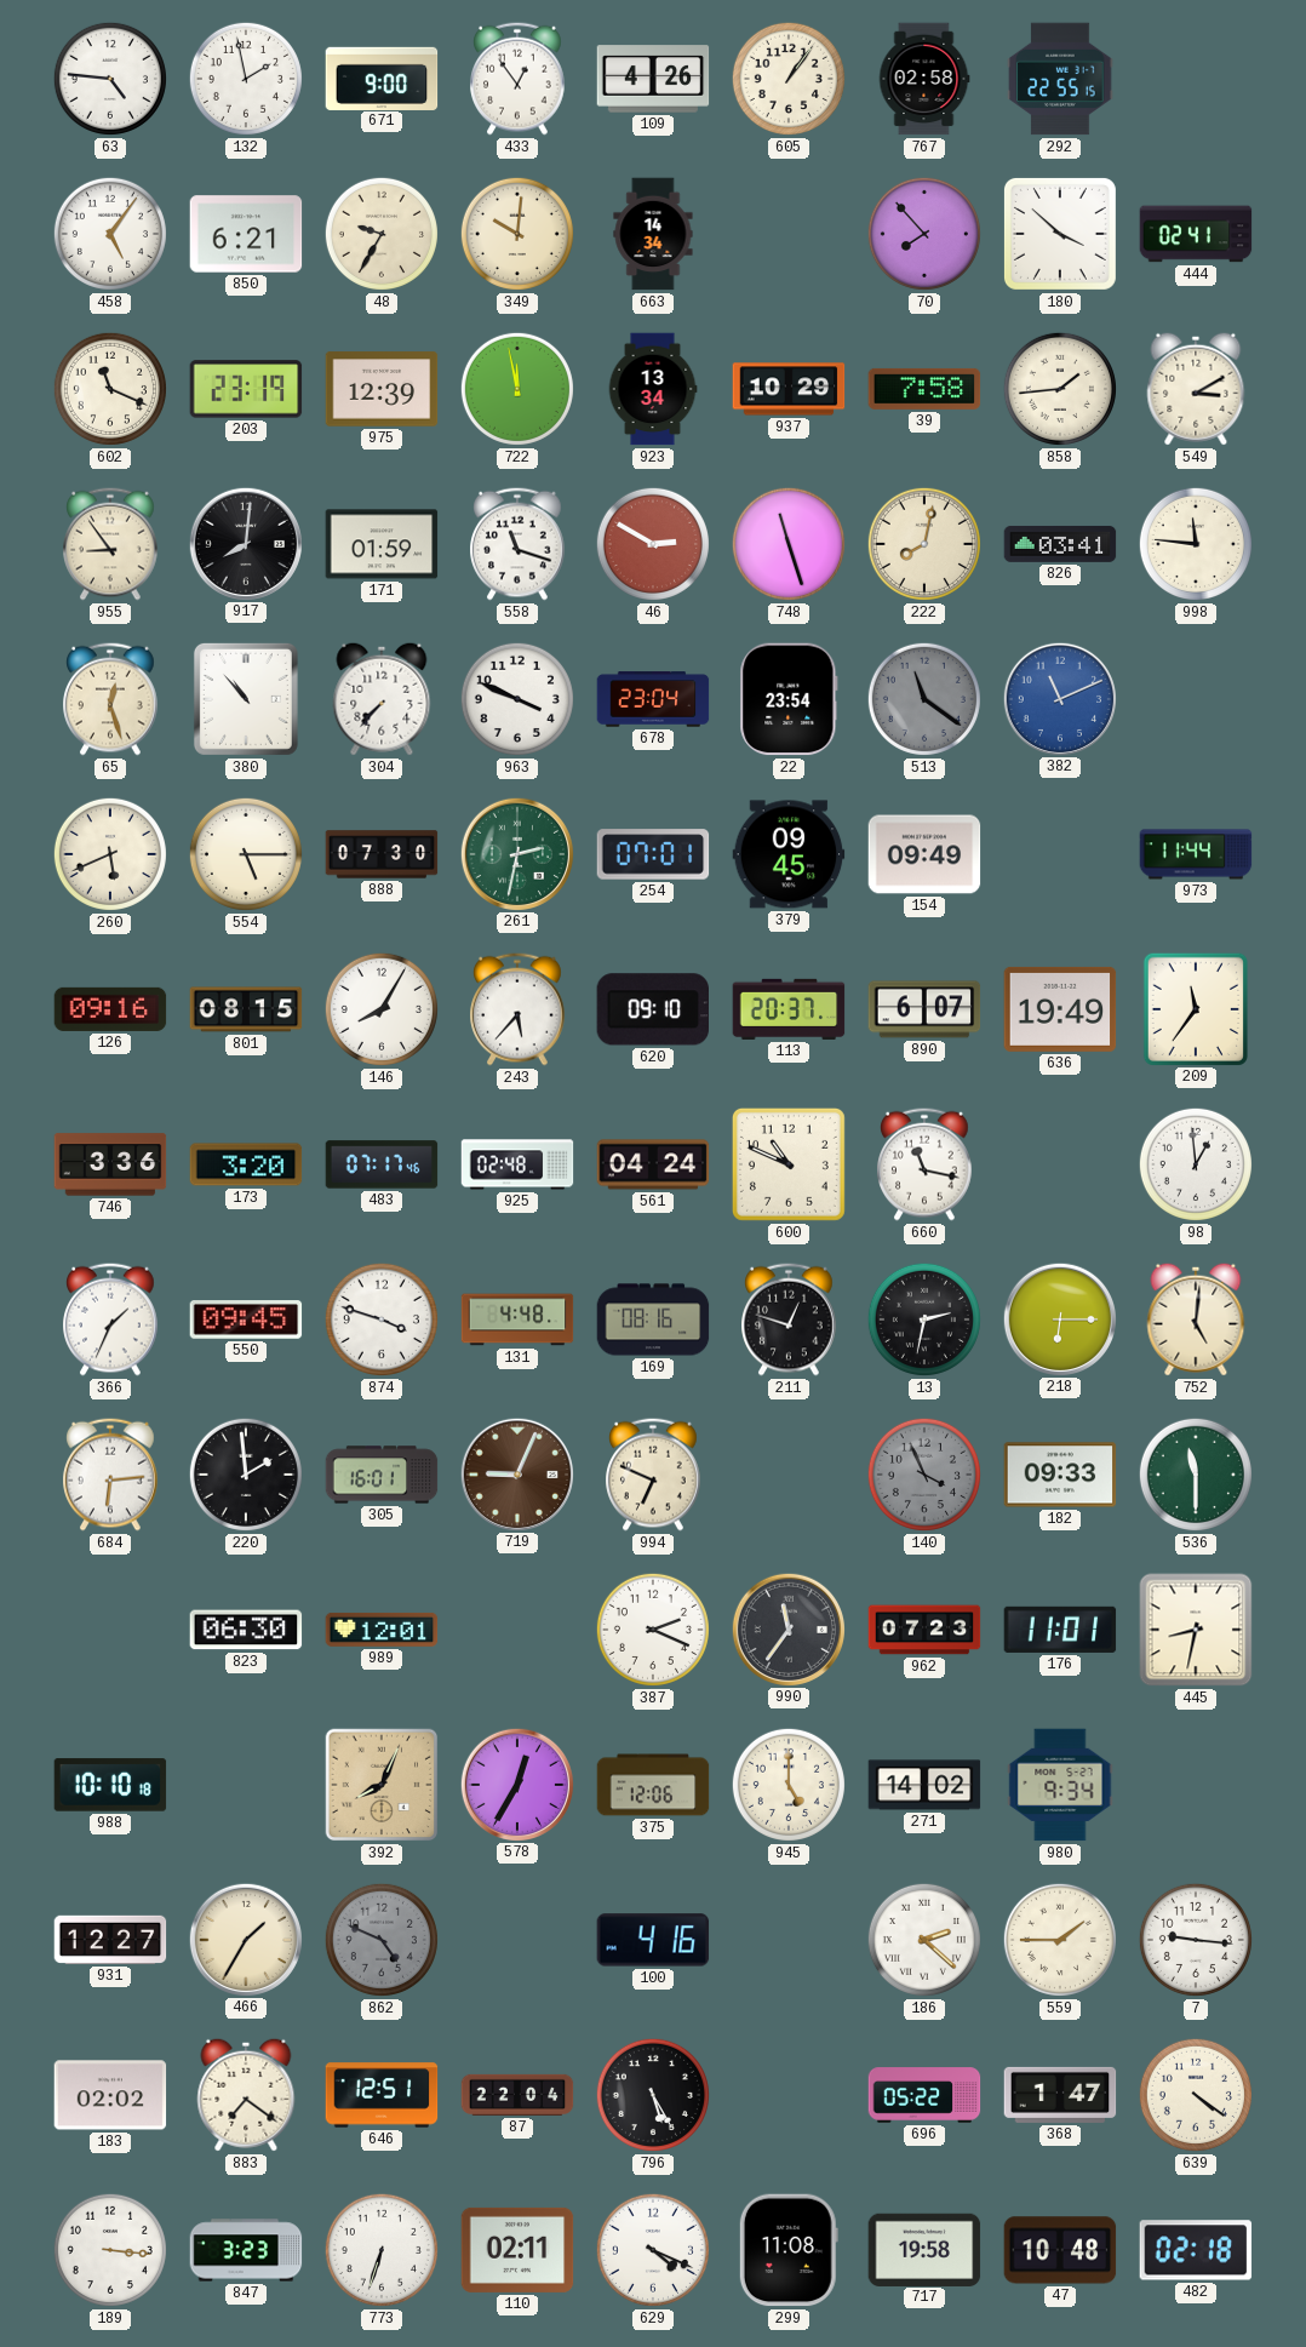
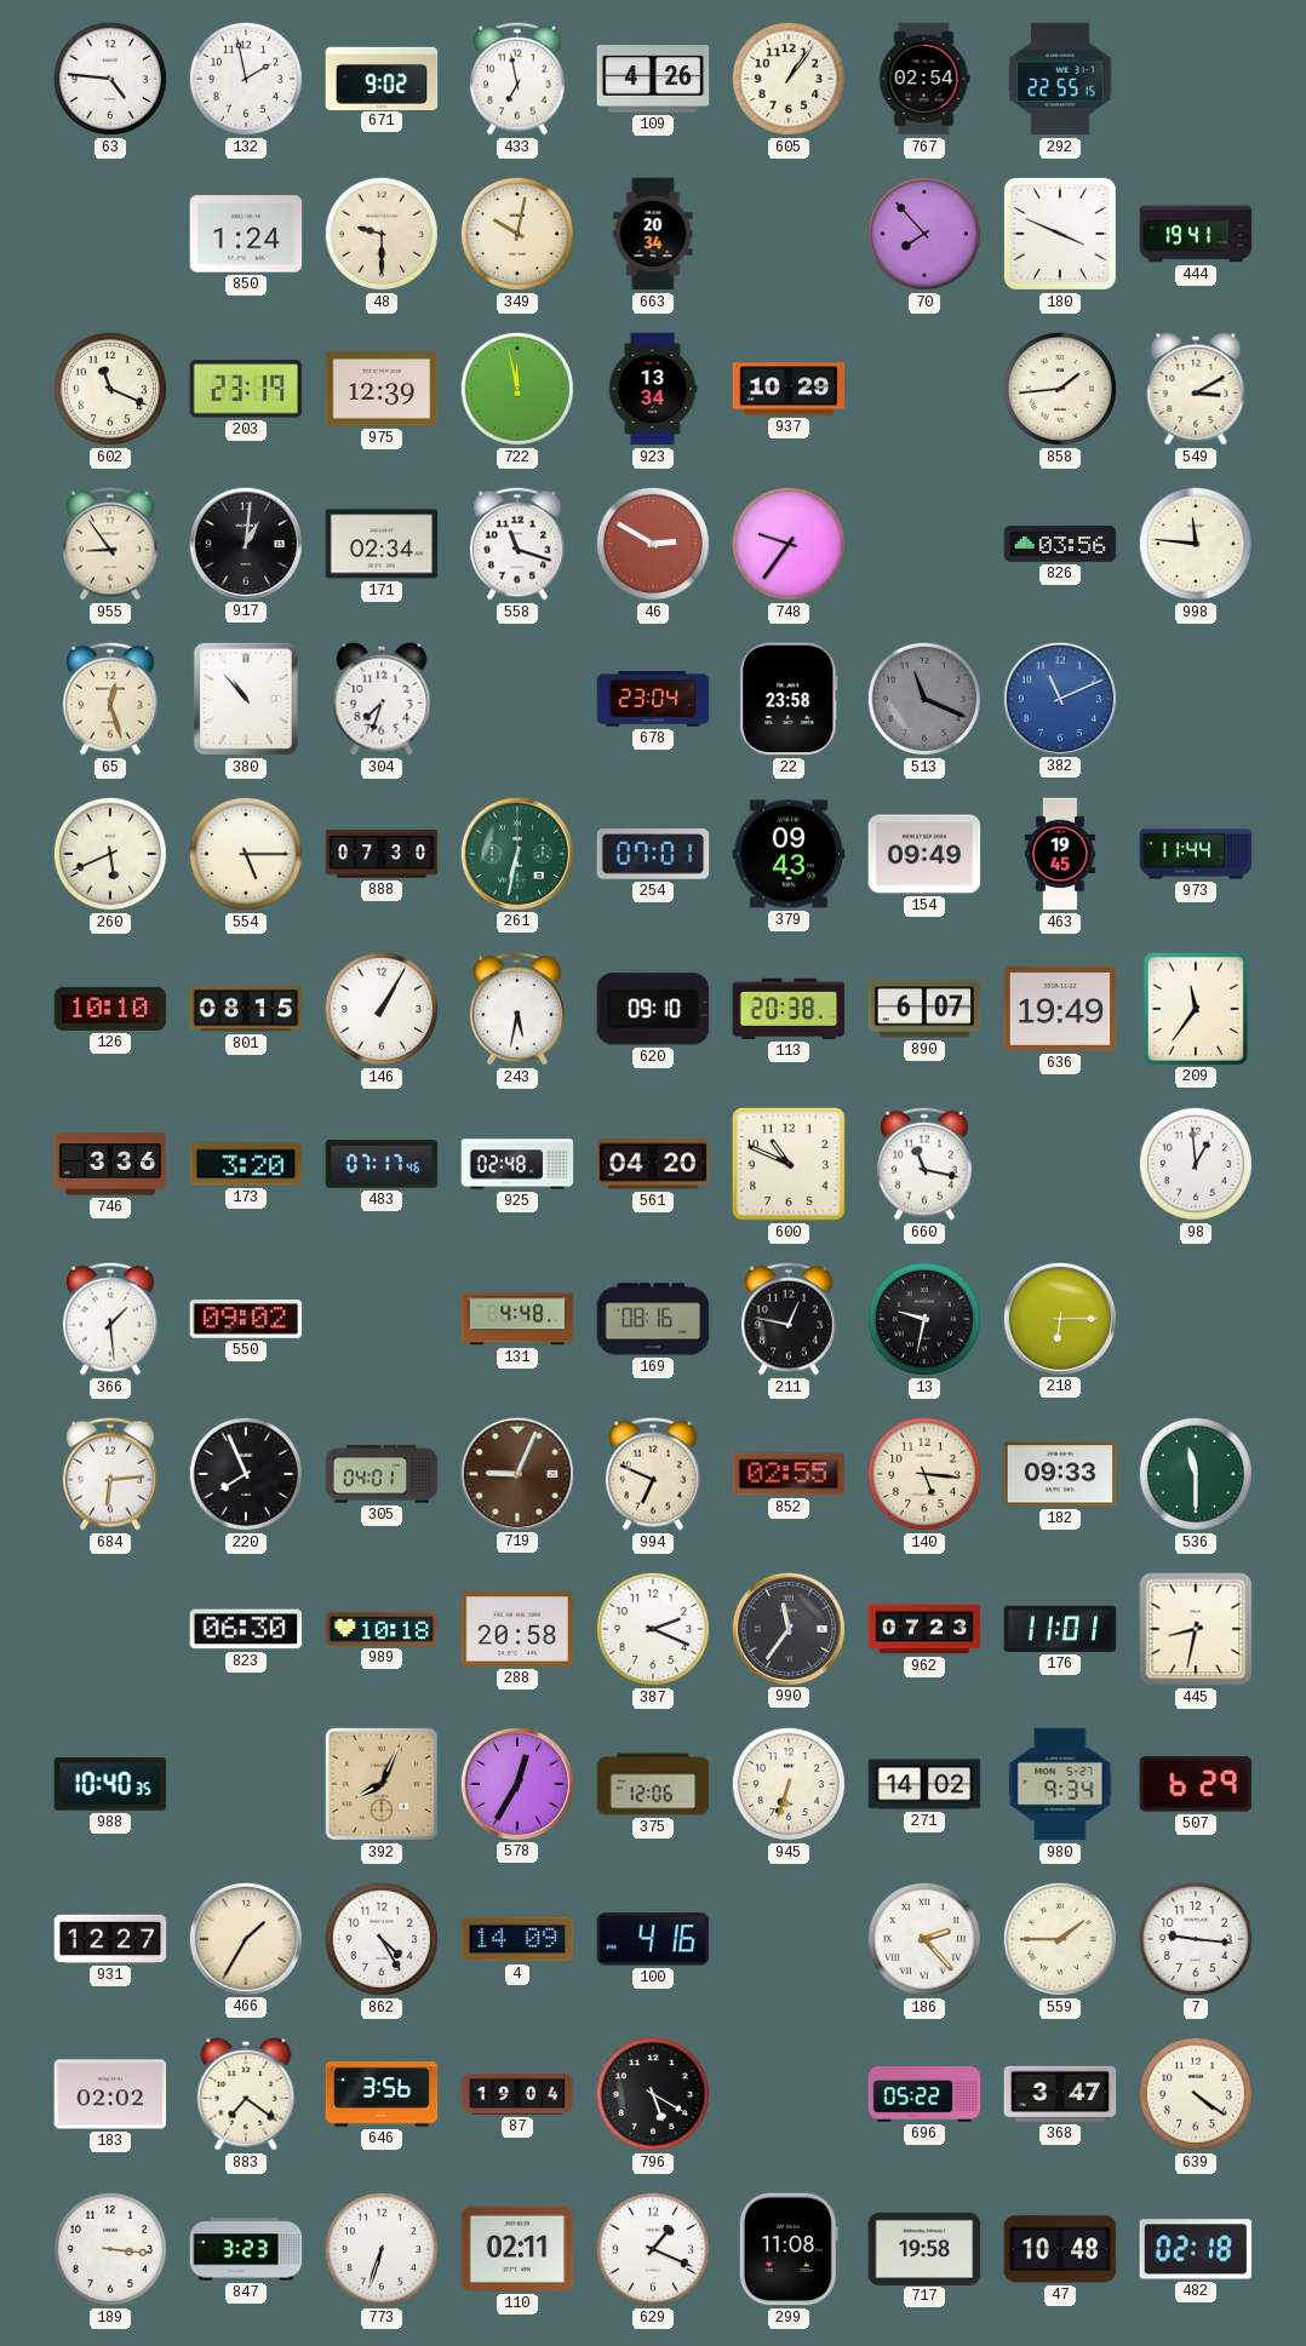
671: 9:00 -> 9:02 (382, 78)
433: 12:54 -> 6:58 (519, 79)
767: 02:58 -> 02:54 (924, 79)
458: 5:06 -> none (110, 234)
850: 6:21 -> 1:24 (246, 234)
48: 9:35 -> 9:30 (382, 234)
349: 10:01 -> 10:02 (517, 234)
663: 14:34 -> 20:34 (653, 234)
180: 3:52 -> 3:49 (1060, 234)
444: 02:41 -> 19:41 (1196, 234)
39: 7:58 -> none (924, 389)
917: 8:01 -> 1:01 (245, 543)
171: 01:59 -> 02:34 (382, 544)
748: 11:27 -> 9:36 (789, 544)
222: 8:02 -> none (924, 544)
826: 03:41 -> 03:56 (1060, 544)
304: 7:37 -> 7:33 (382, 699)
963: 3:49 -> none (517, 699)
22: 23:54 -> 23:58 (789, 699)
513: 11:21 -> 11:19 (924, 699)
261: 2:32 -> 6:32 (516, 853)
379: 09:45 -> 09:43 (789, 854)
463: none -> 19:45 (1060, 854)
126: 09:16 -> 10:10 (110, 1009)
146: 8:05 -> 1:05 (382, 1009)
243: 5:37 -> 5:32 (519, 1009)
113: 20:37 -> 20:38 (789, 1009)
561: 04:24 -> 04:20 (653, 1164)
366: 1:34 -> 1:29 (111, 1319)
550: 09:45 -> 09:02 (246, 1320)
874: 3:48 -> none (382, 1320)
211: 12:48 -> 12:47 (790, 1319)
13: 2:32 -> 9:32 (924, 1319)
752: 5:01 -> none (1196, 1320)
220: 1:59 -> 7:56 (246, 1474)
305: 16:01 -> 04:01 (382, 1474)
852: none -> 02:55 (789, 1474)
140: 3:56 -> 5:16 (924, 1474)
140 dial: grey -> cream (924, 1474)
989: 12:01 -> 10:18 (382, 1629)
288: none -> 20:58 (517, 1629)
988: 10:10 -> 10:40 (110, 1784)
945: 5:00 -> 6:33 (789, 1784)
507: none -> 6:29 (1196, 1784)
862: 4:49 -> 4:25 (382, 1939)
862 dial: grey -> white (382, 1939)
4: none -> 14:09 (517, 1939)
186: 2:22 -> 2:23 (924, 1939)
646: 12:51 -> 3:56 (382, 2094)
87: 22:04 -> 19:04 (517, 2094)
796: 5:25 -> 5:20 (653, 2094)
368: 1:47 -> 3:47 (1060, 2094)
629: 4:19 -> 1:19 (653, 2249)
